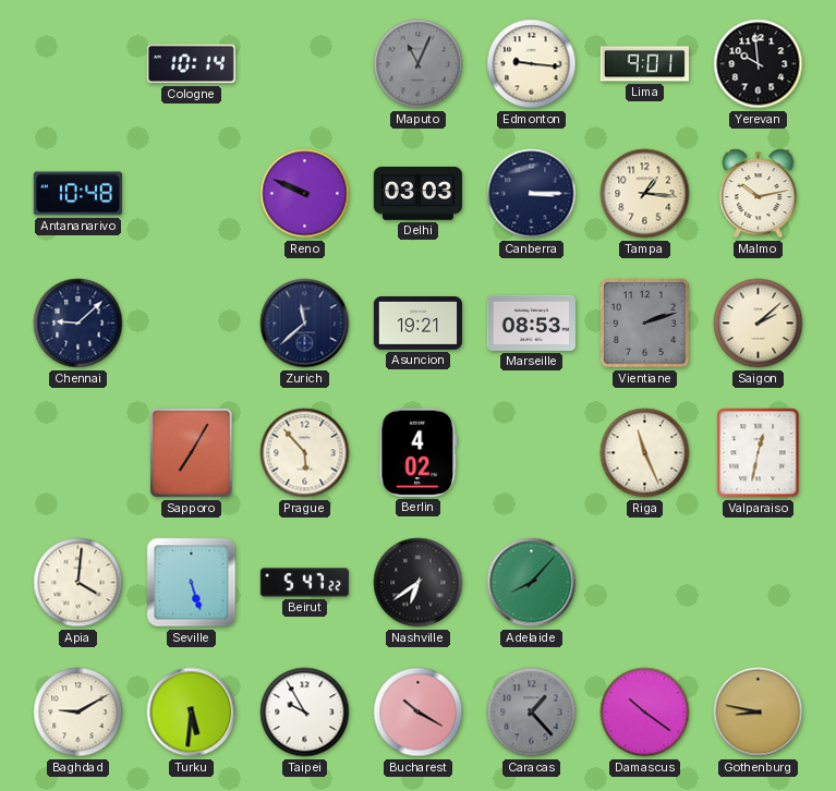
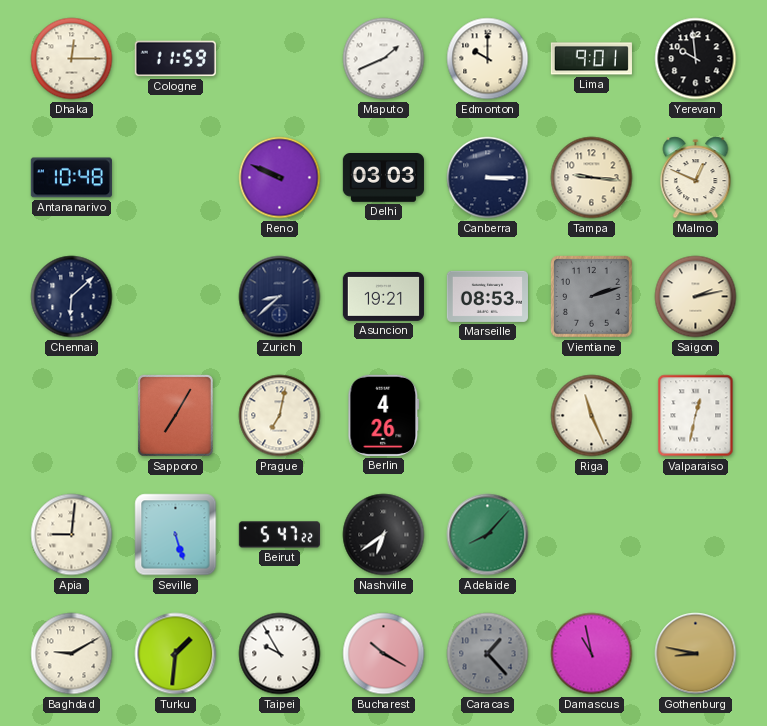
Dhaka: none -> 12:15 (72, 59)
Cologne: 10:14 -> 11:59 (175, 59)
Maputo: 11:04 -> 1:41 (384, 59)
Maputo dial: grey -> white (384, 59)
Edmonton: 9:16 -> 10:00 (488, 59)
Tampa: 1:16 -> 9:16 (592, 178)
Malmo: 10:13 -> 12:49 (696, 178)
Chennai: 9:08 -> 6:08 (72, 297)
Zurich: 11:38 -> 8:38 (280, 297)
Saigon: 2:08 -> 2:13 (696, 297)
Prague: 5:53 -> 7:02 (280, 416)
Berlin: 4:02 -> 4:26 (384, 415)
Apia: 4:01 -> 9:01 (72, 535)
Turku: 5:31 -> 1:31 (176, 654)
Damascus: 10:21 -> 10:58 (592, 654)
